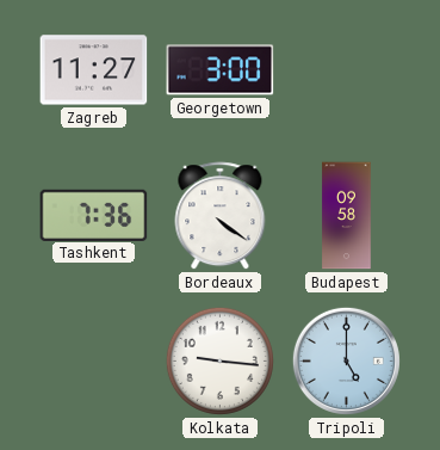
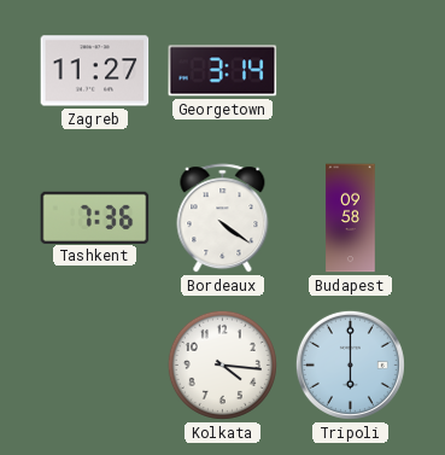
Georgetown: 3:00 -> 3:14 (223, 71)
Kolkata: 9:16 -> 4:16 (222, 364)
Tripoli: 5:00 -> 6:00 (350, 364)
